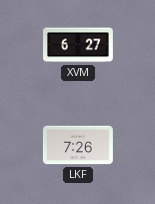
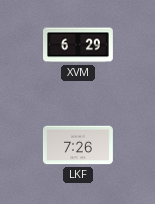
XVM: 6:27 -> 6:29 (79, 45)
